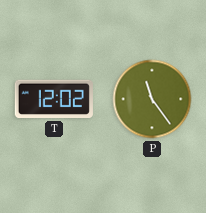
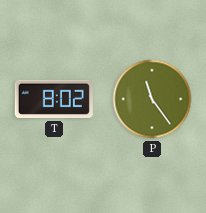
T: 12:02 -> 8:02 (54, 99)
